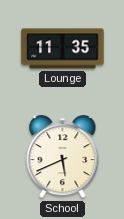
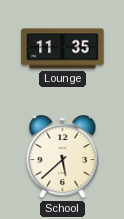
School: 5:41 -> 5:38 (63, 157)
